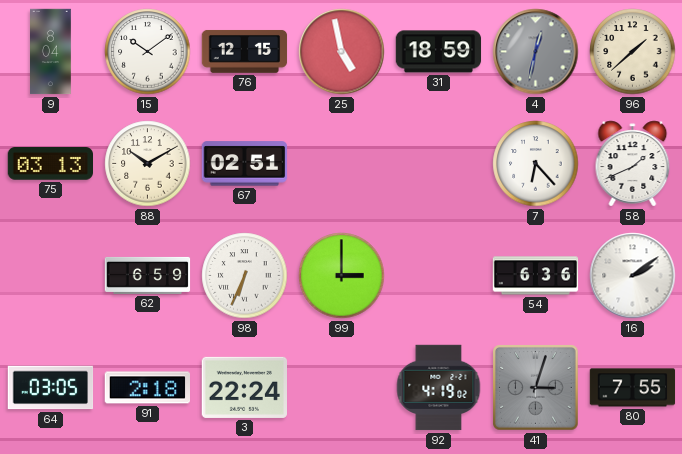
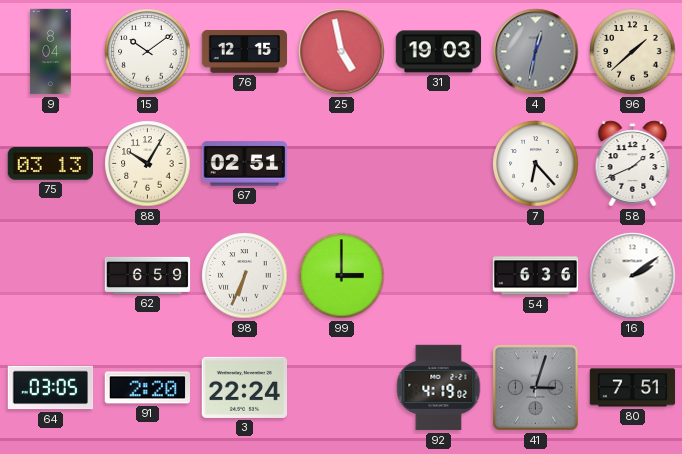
31: 18:59 -> 19:03 (439, 52)
88: 10:10 -> 10:05 (148, 164)
91: 2:18 -> 2:20 (147, 388)
80: 7:55 -> 7:51 (633, 388)
